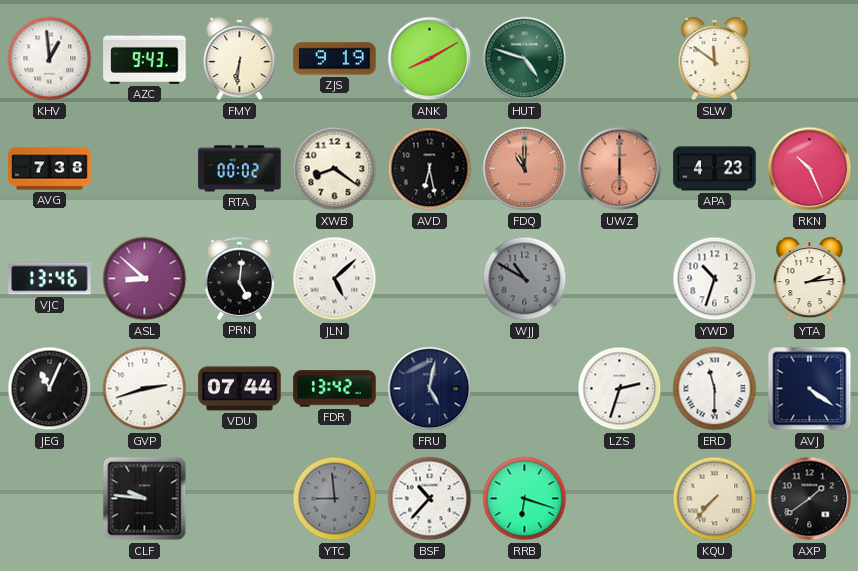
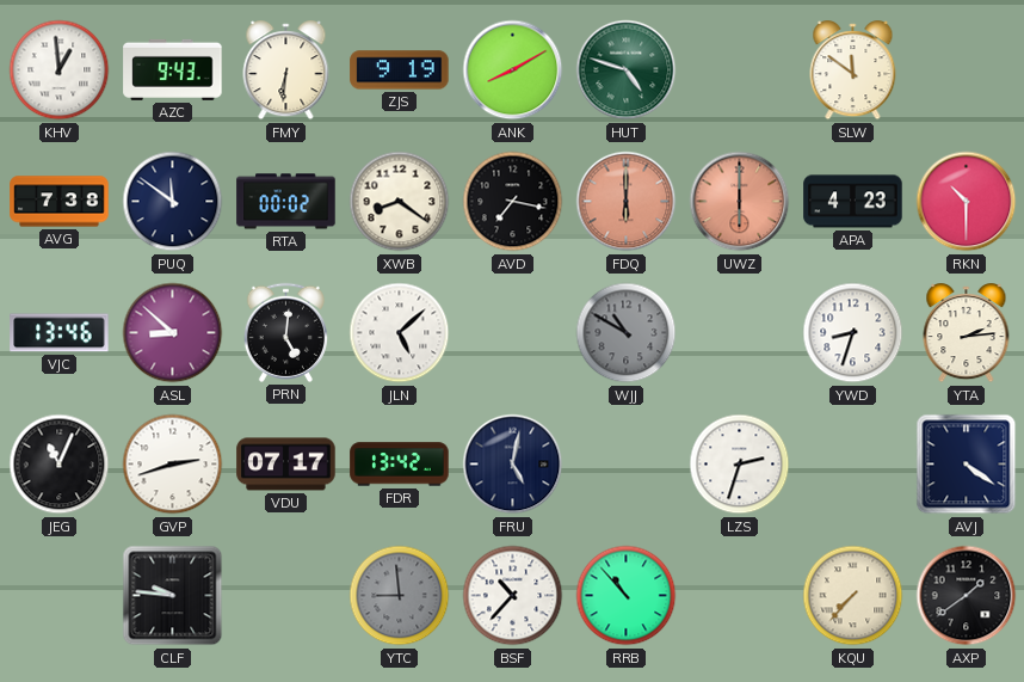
PUQ: none -> 11:51 (173, 202)
AVD: 6:28 -> 7:17 (513, 202)
FDQ: 11:00 -> 6:00 (627, 202)
RKN: 10:26 -> 10:30 (967, 202)
YWD: 10:33 -> 8:33 (853, 333)
VDU: 07:44 -> 07:17 (286, 465)
ERD: 11:30 -> none (715, 389)
RRB: 6:18 -> 10:53 (627, 596)
